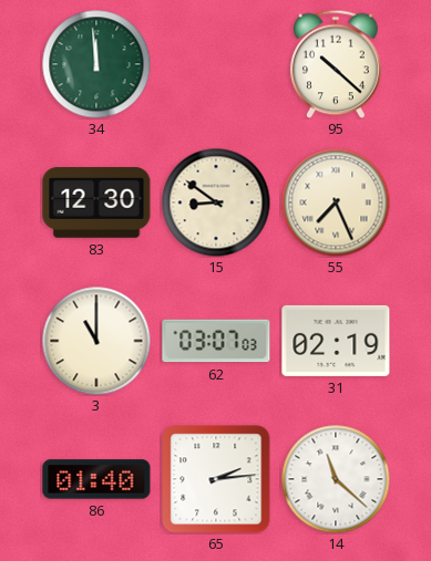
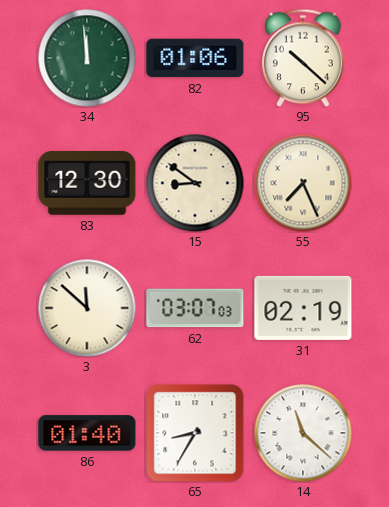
82: none -> 01:06 (195, 58)
3: 11:00 -> 11:52 (87, 308)
65: 2:14 -> 8:35 (195, 433)
